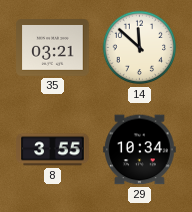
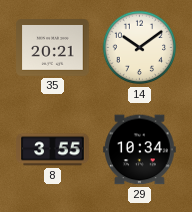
35: 03:21 -> 20:21 (53, 48)
14: 11:52 -> 10:09 (140, 48)
